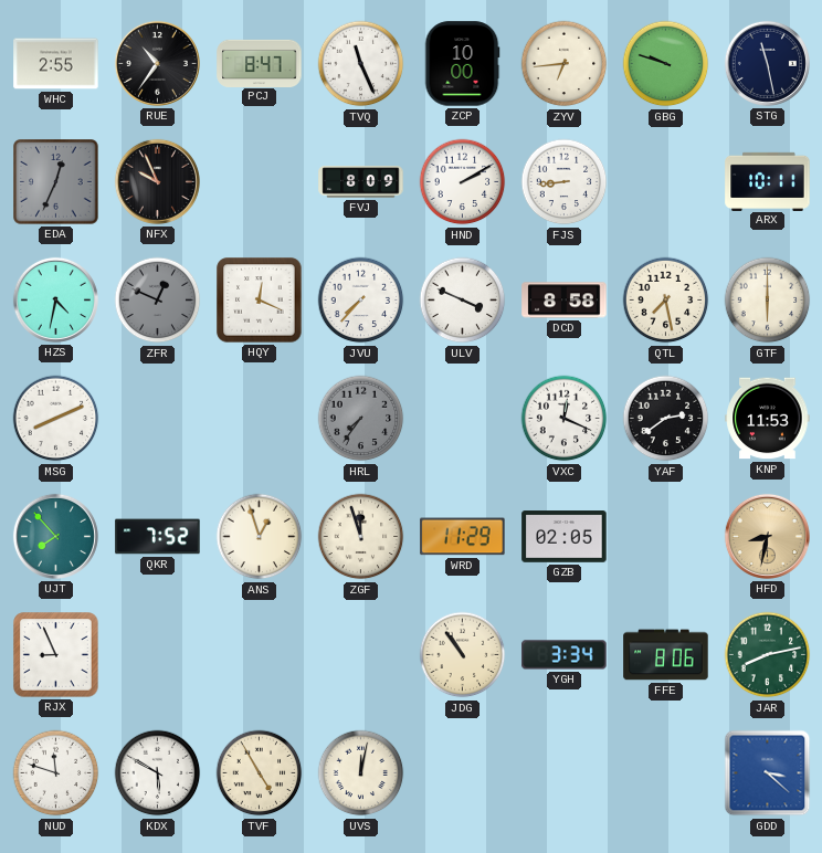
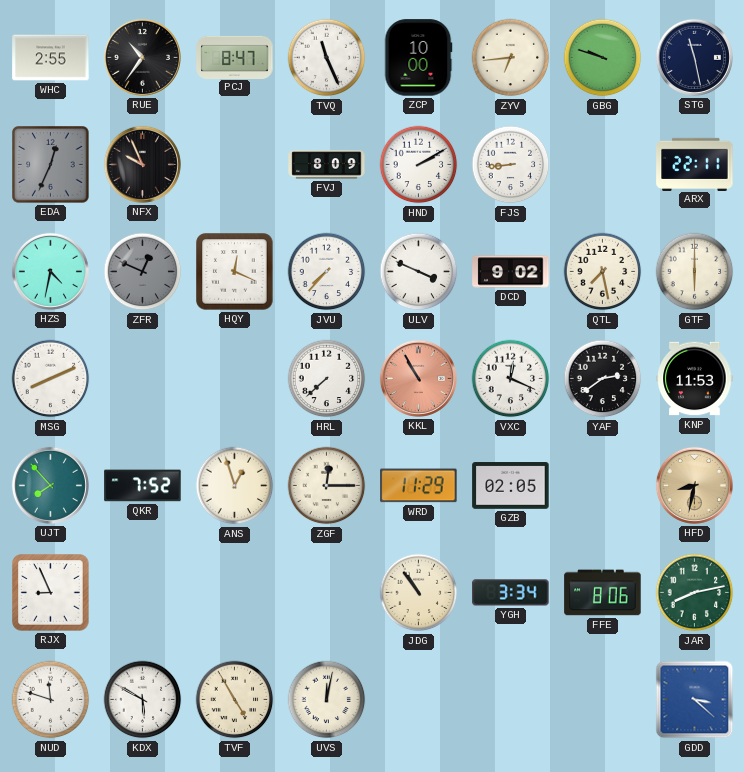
ARX: 10:11 -> 22:11 (695, 164)
DCD: 8:58 -> 9:02 (511, 272)
HRL: 7:36 -> 7:38 (327, 379)
HRL dial: grey -> white (327, 379)
KKL: none -> 10:55 (418, 378)
ZGF: 11:57 -> 12:15 (327, 486)
